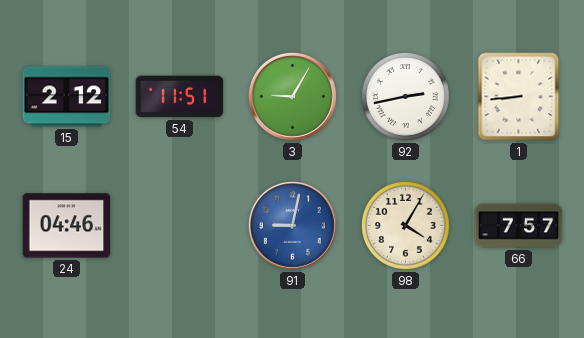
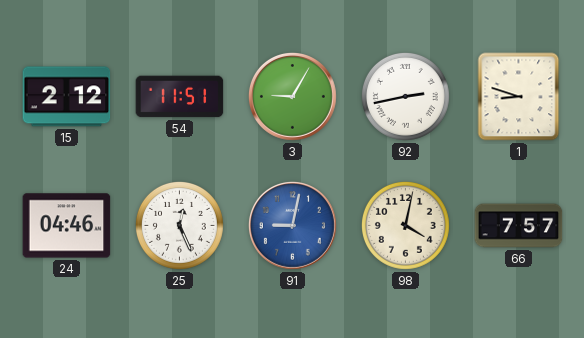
1: 8:44 -> 8:48 (519, 97)
25: none -> 12:26 (179, 225)
98: 4:05 -> 4:02 (405, 225)
